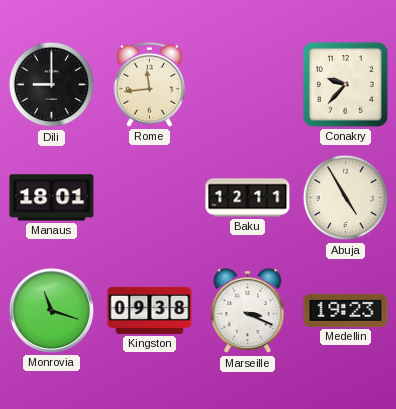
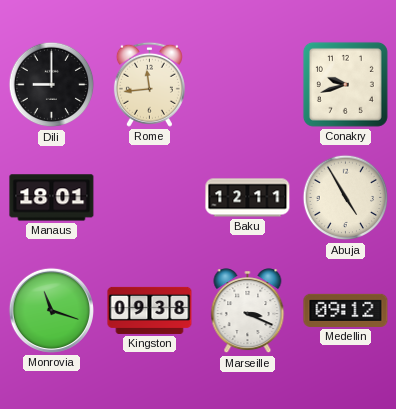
Conakry: 9:37 -> 9:42 (345, 84)
Medellin: 19:23 -> 09:12 (346, 310)
